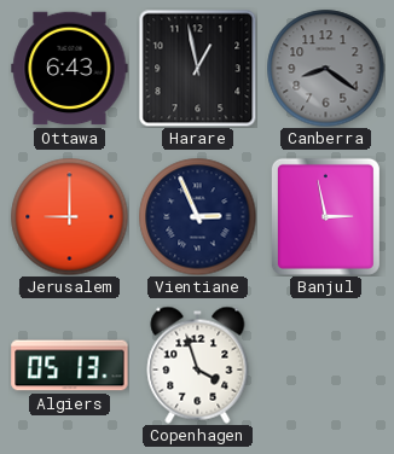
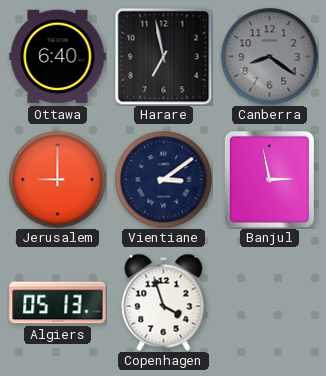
Ottawa: 6:43 -> 6:40 (58, 57)
Harare: 12:58 -> 6:58 (163, 56)
Vientiane: 2:56 -> 3:09 (163, 179)
